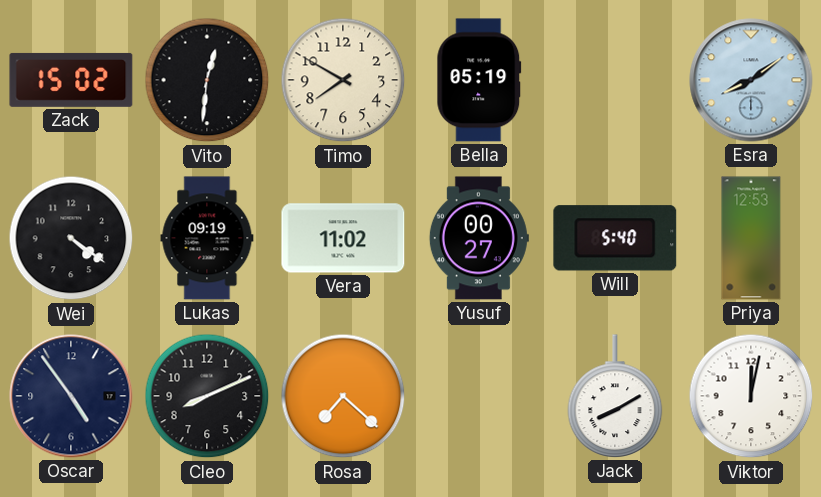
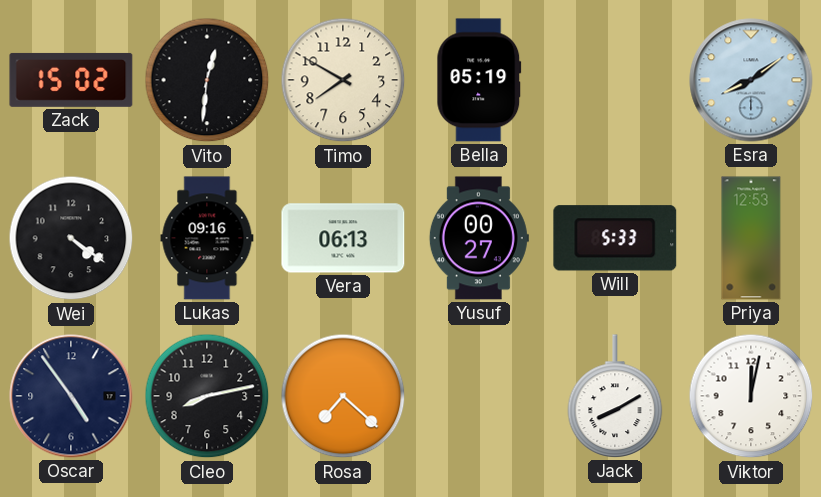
Lukas: 09:19 -> 09:16 (207, 238)
Vera: 11:02 -> 06:13 (343, 238)
Will: 5:40 -> 5:33 (615, 238)
Cleo: 8:11 -> 8:13 (207, 396)
